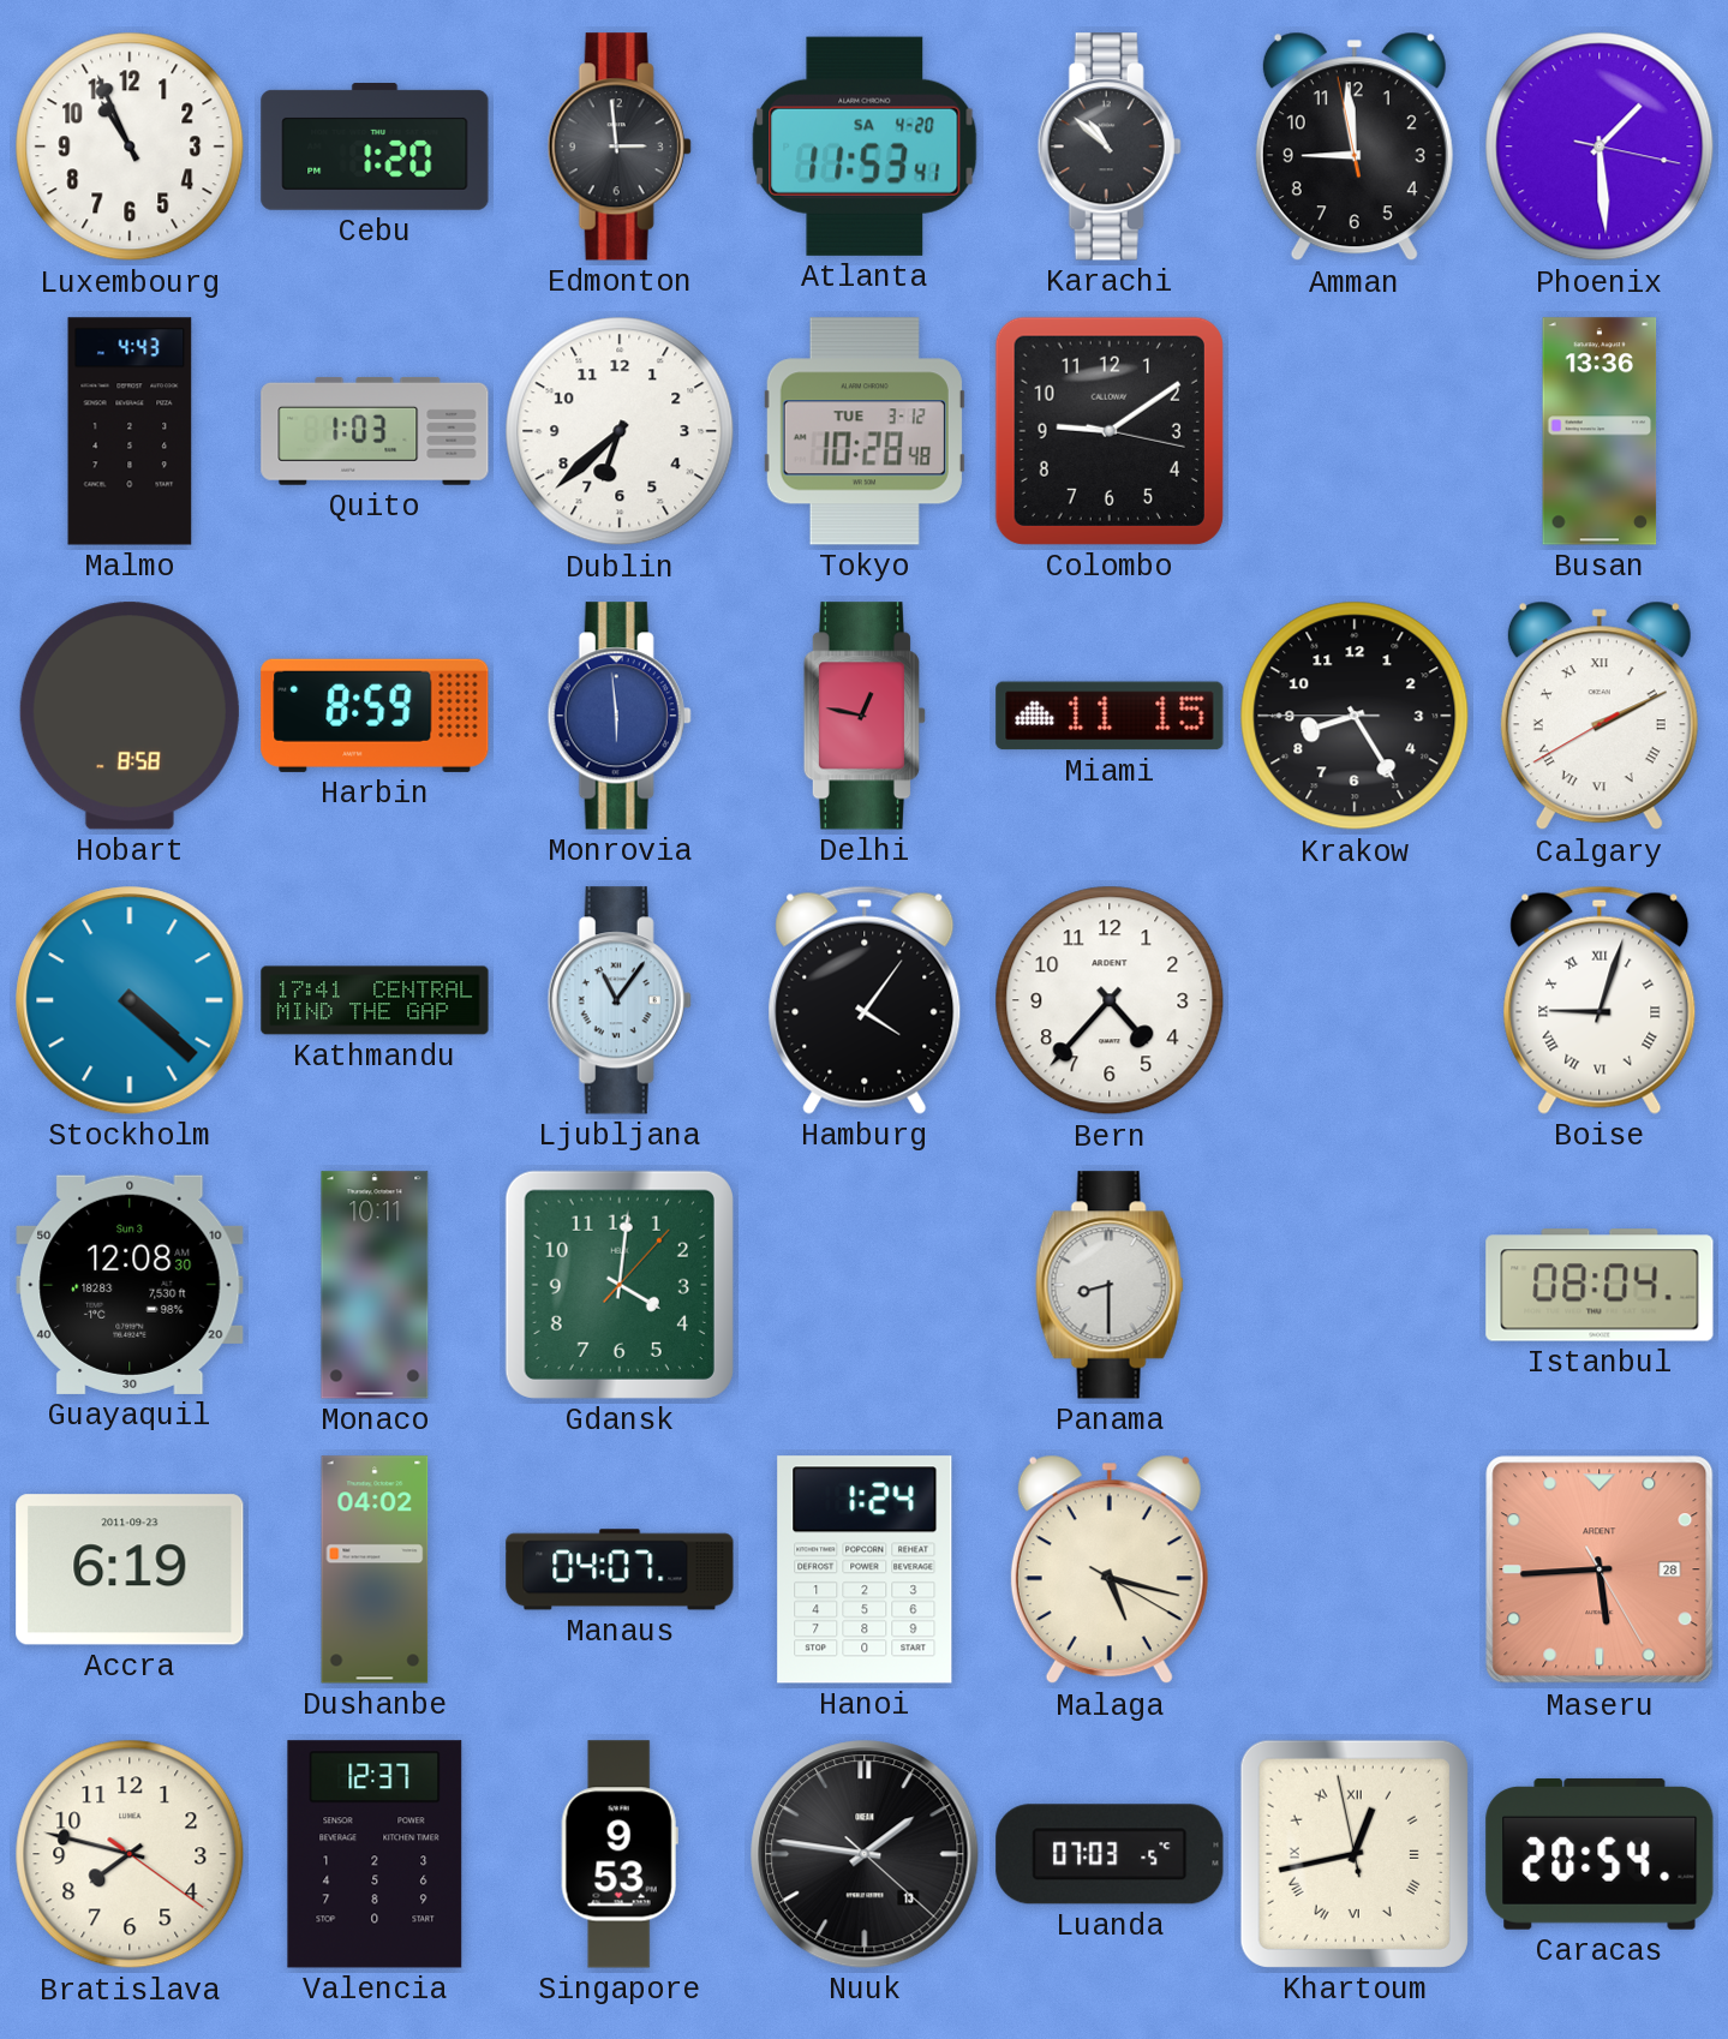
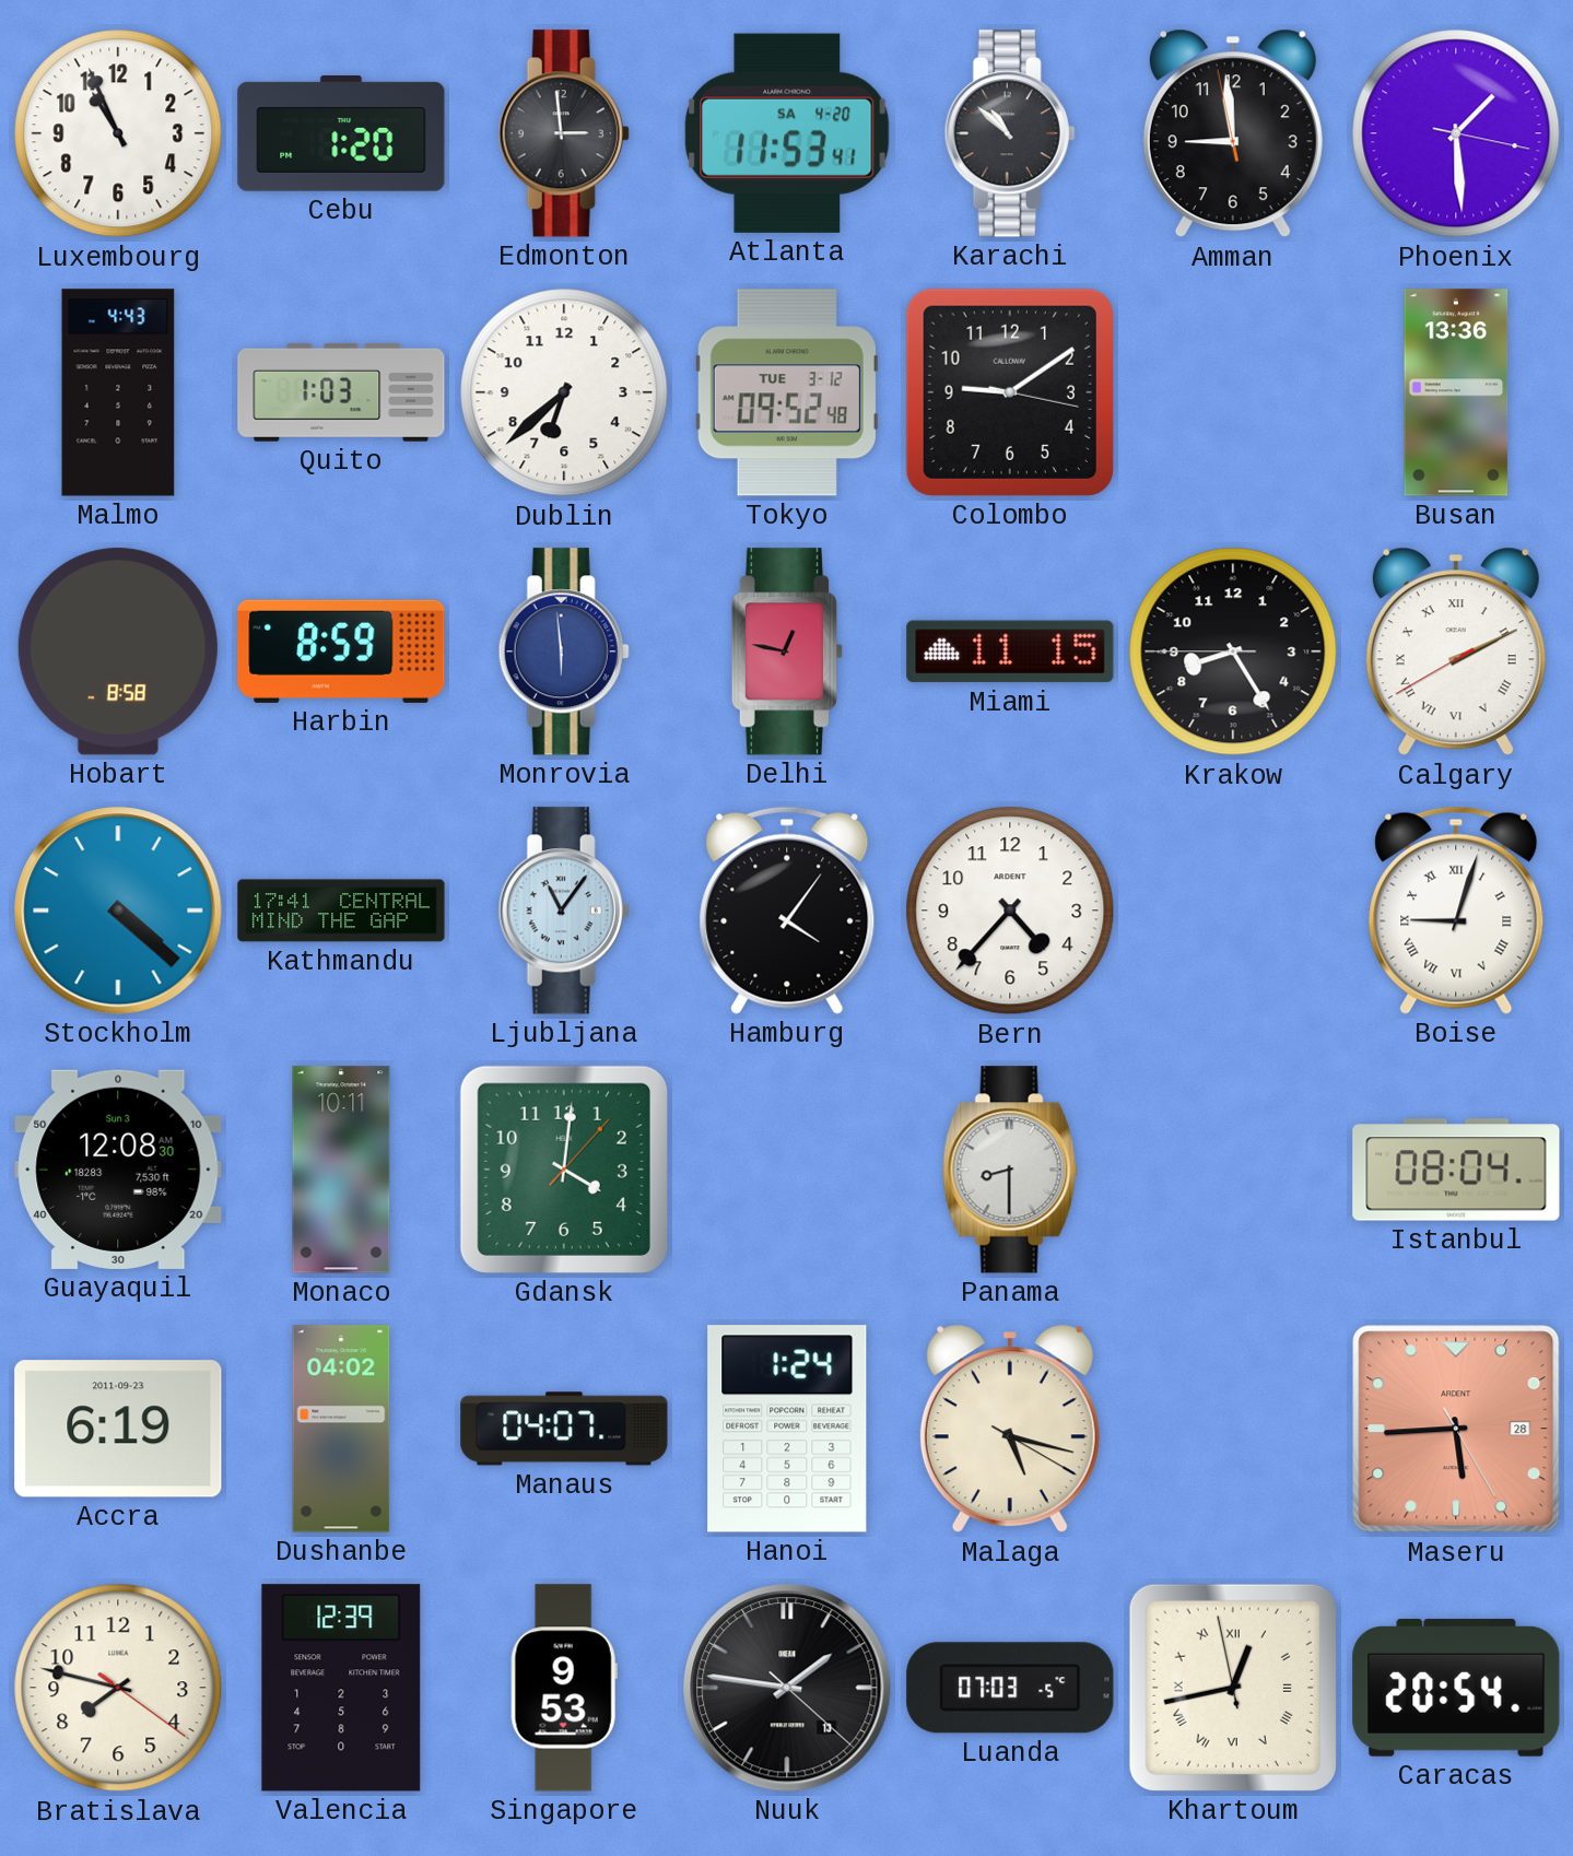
Tokyo: 10:28 -> 09:52 (787, 392)
Valencia: 12:37 -> 12:39 (341, 1688)
